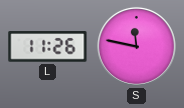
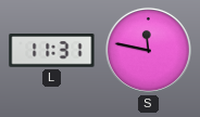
L: 11:26 -> 11:31 (52, 51)
